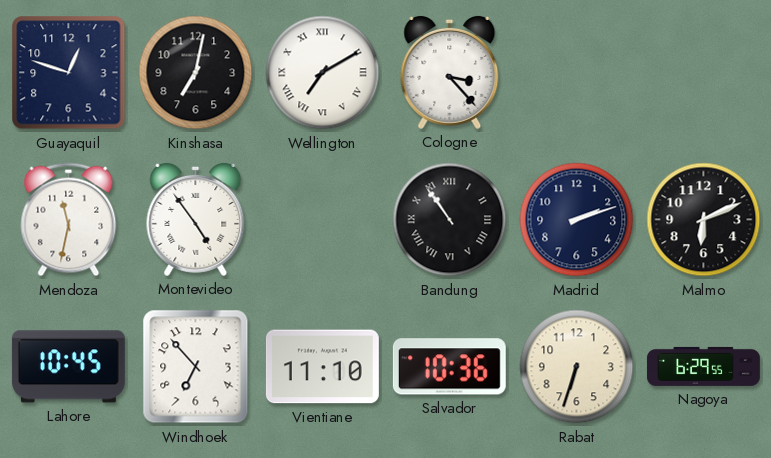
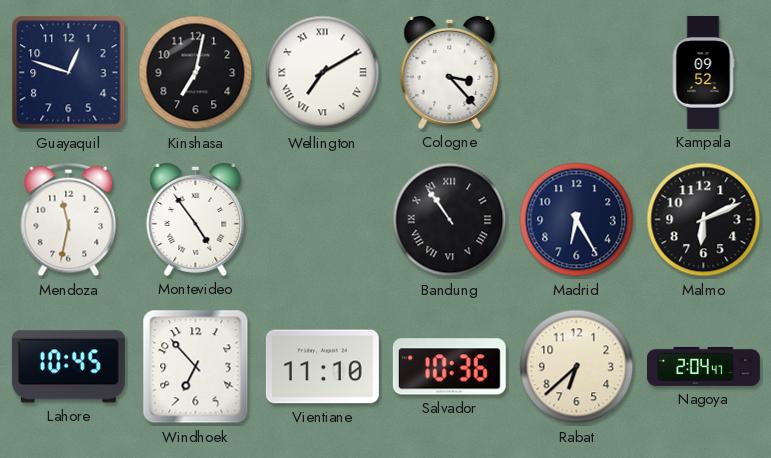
Kampala: none -> 09:52 (703, 73)
Madrid: 2:12 -> 6:25 (577, 220)
Rabat: 6:33 -> 6:38 (577, 367)
Nagoya: 6:29 -> 2:04 (704, 366)
